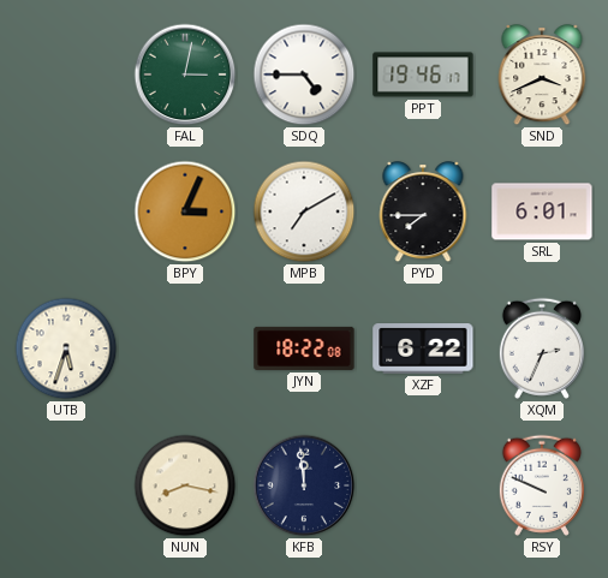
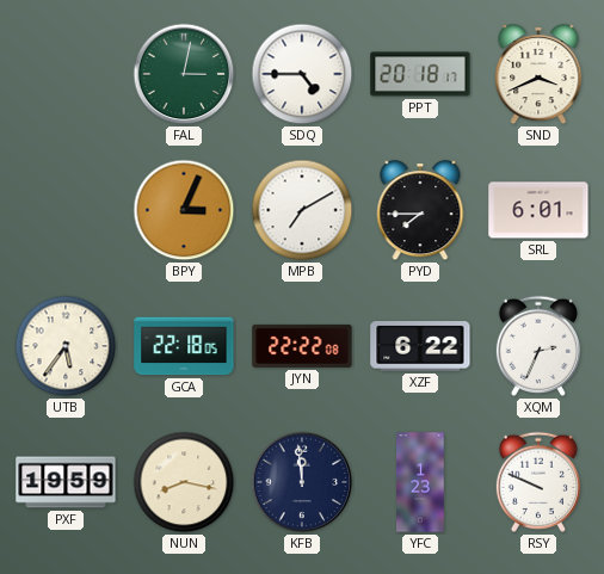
PPT: 19:46 -> 20:18 (420, 74)
UTB: 5:33 -> 5:36 (66, 346)
GCA: none -> 22:18 (184, 346)
JYN: 18:22 -> 22:22 (302, 346)
PXF: none -> 19:59 (66, 482)
YFC: none -> 1:23 (420, 482)
